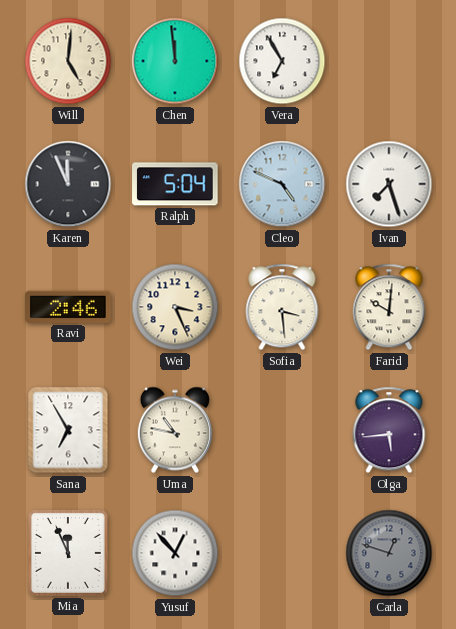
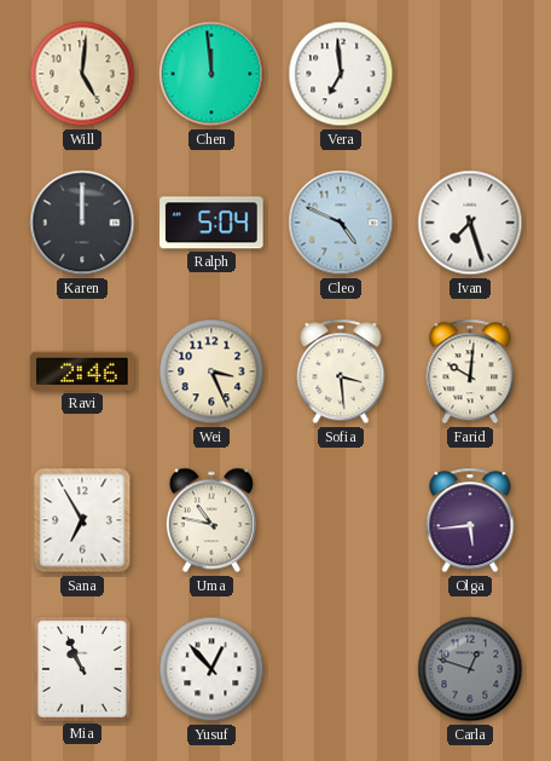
Vera: 6:55 -> 6:59 (341, 74)
Karen: 11:56 -> 12:00 (82, 223)
Mia: 11:56 -> 10:56 (82, 669)
